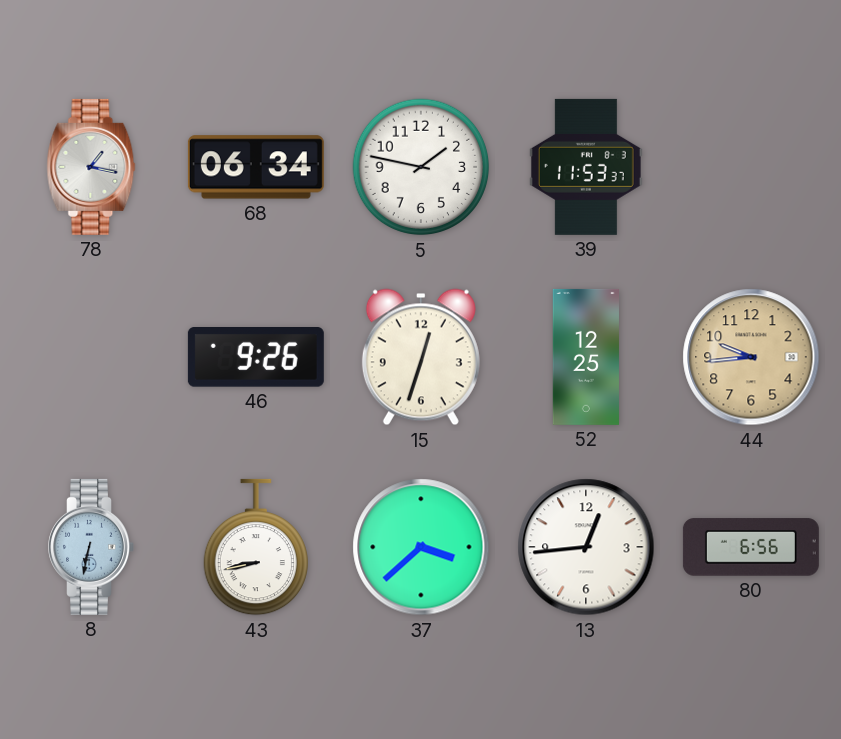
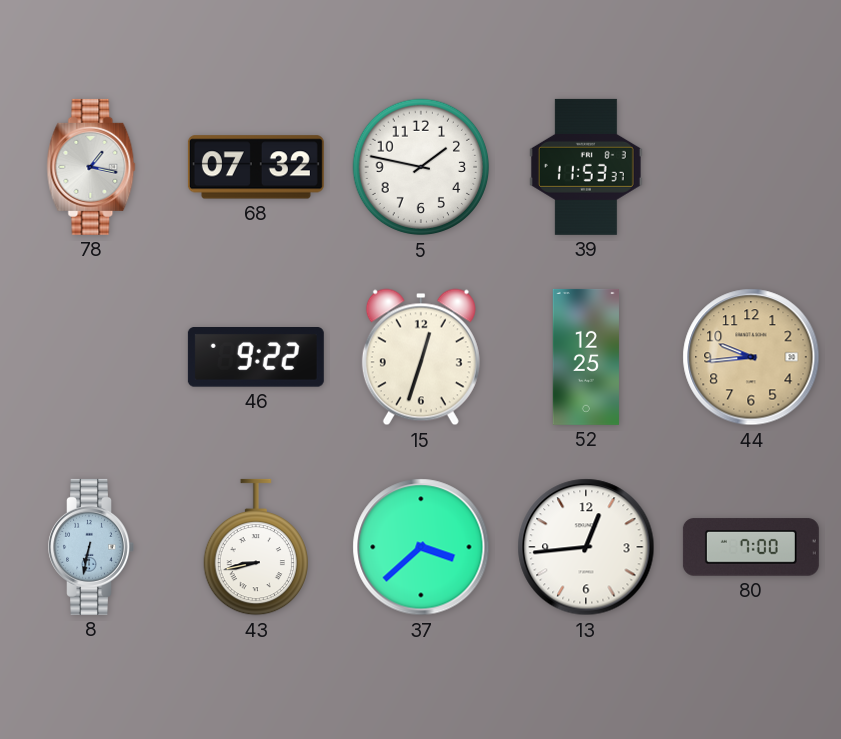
68: 06:34 -> 07:32 (256, 167)
46: 9:26 -> 9:22 (256, 357)
80: 6:56 -> 7:00 (751, 547)
